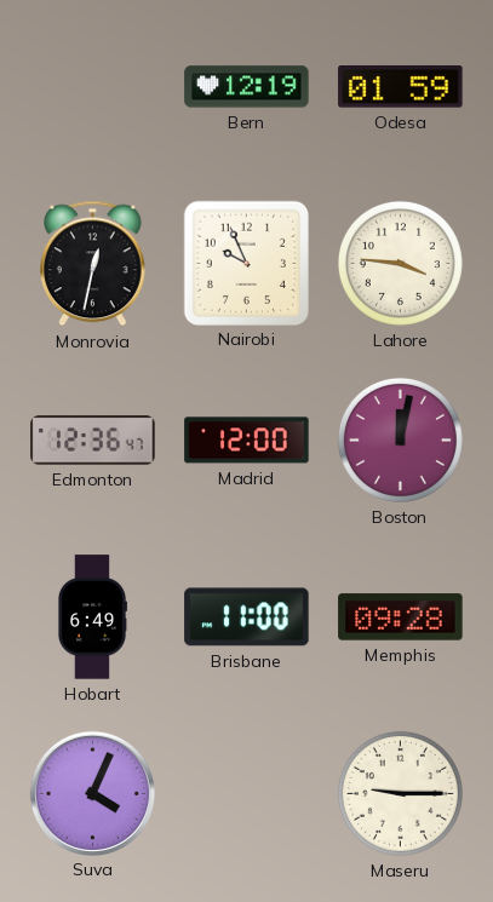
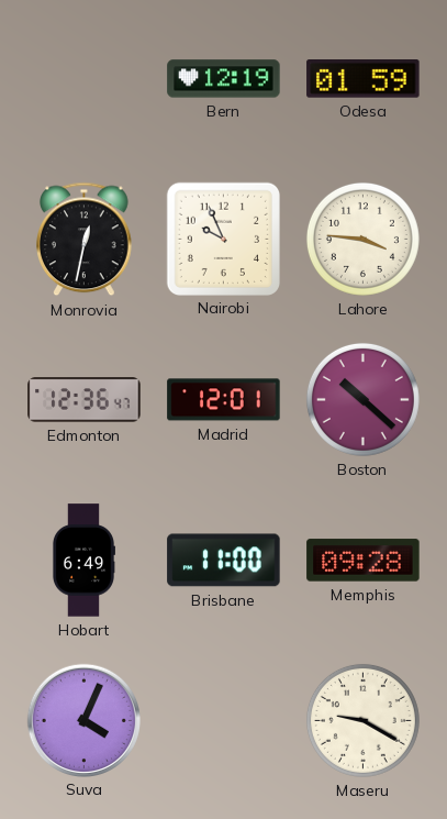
Madrid: 12:00 -> 12:01 (224, 400)
Boston: 12:02 -> 10:22 (362, 399)
Maseru: 9:15 -> 9:20 (362, 720)
